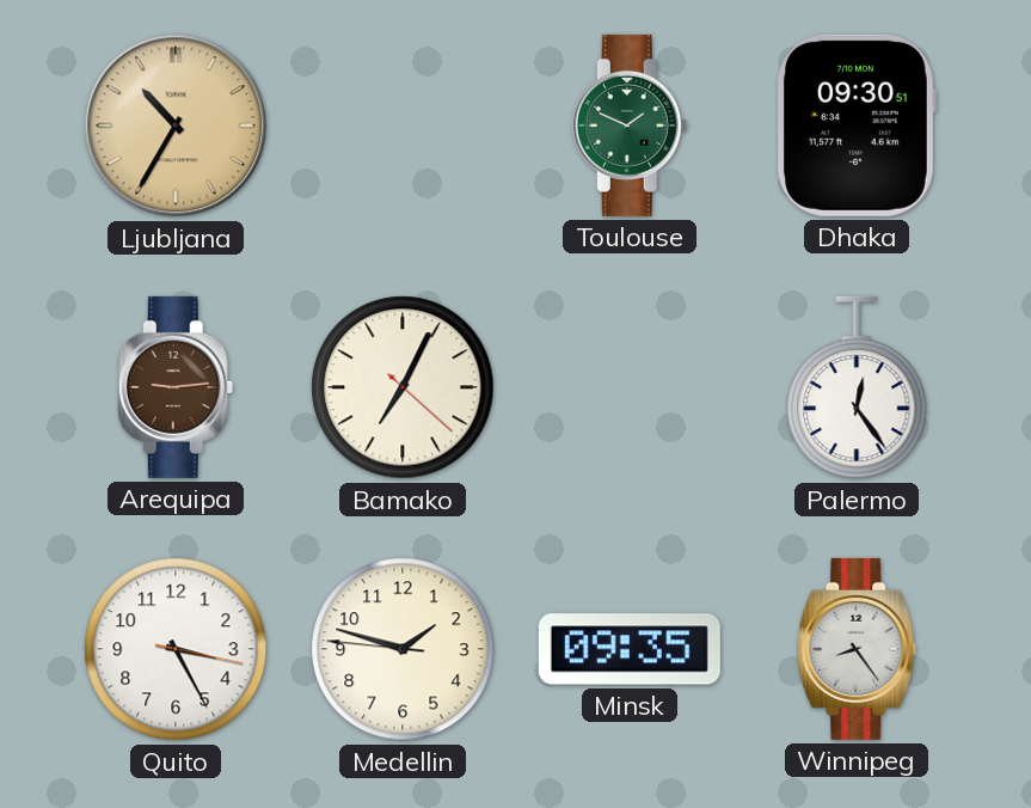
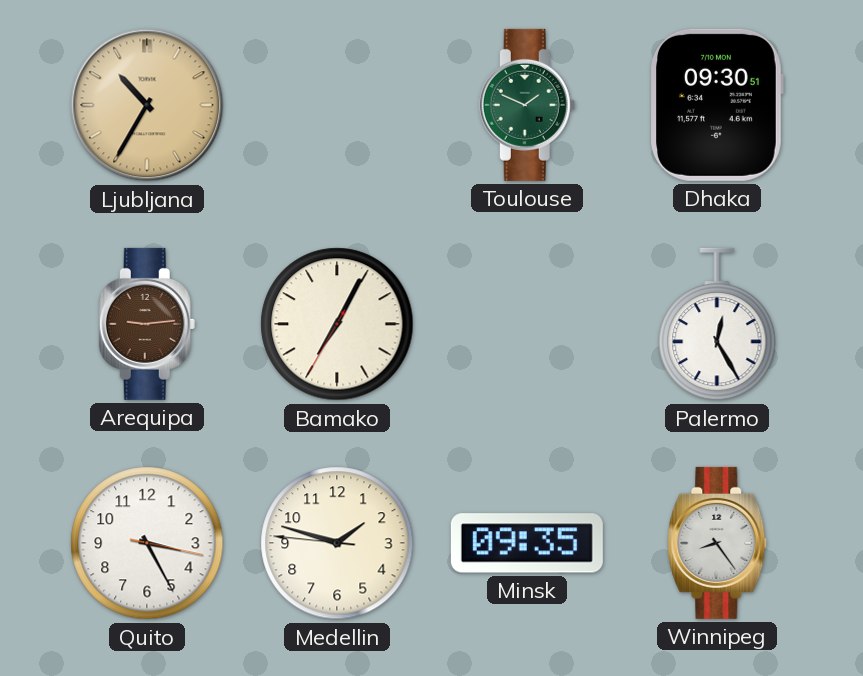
Bamako: 7:04:22 -> 7:04:35 (337, 324)
Palermo: 12:24 -> 12:25 (717, 324)
